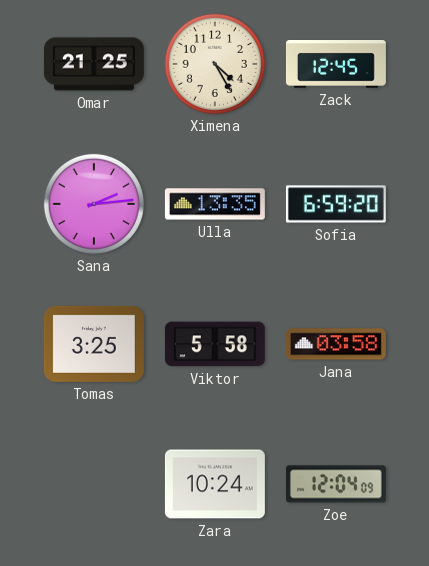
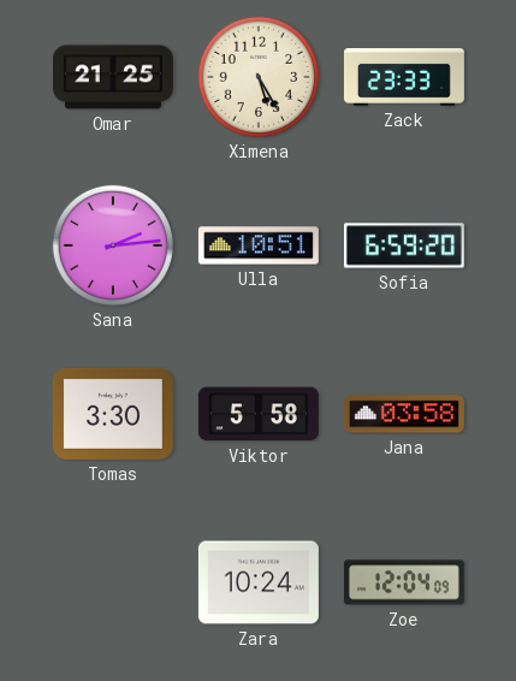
Ximena: 4:25 -> 5:25 (259, 77)
Zack: 12:45 -> 23:33 (404, 78)
Ulla: 13:35 -> 10:51 (259, 245)
Tomas: 3:25 -> 3:30 (113, 414)
